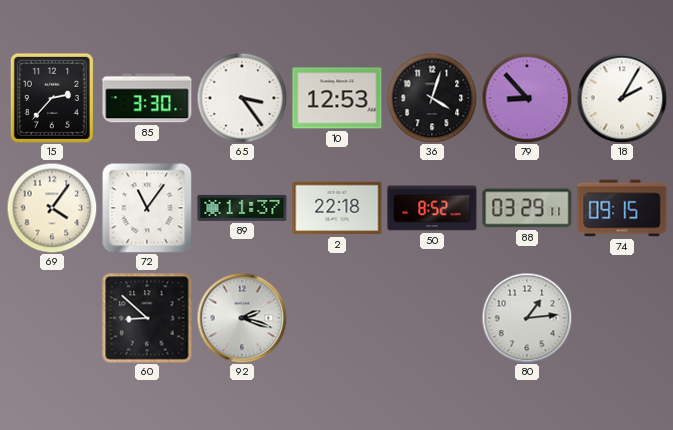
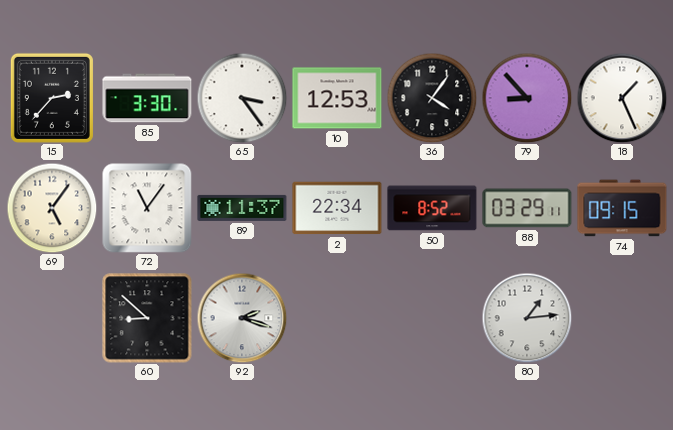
36: 4:03 -> 4:06 (432, 98)
18: 2:05 -> 1:26 (622, 98)
69: 4:06 -> 5:06 (52, 208)
2: 22:18 -> 22:34 (337, 208)
